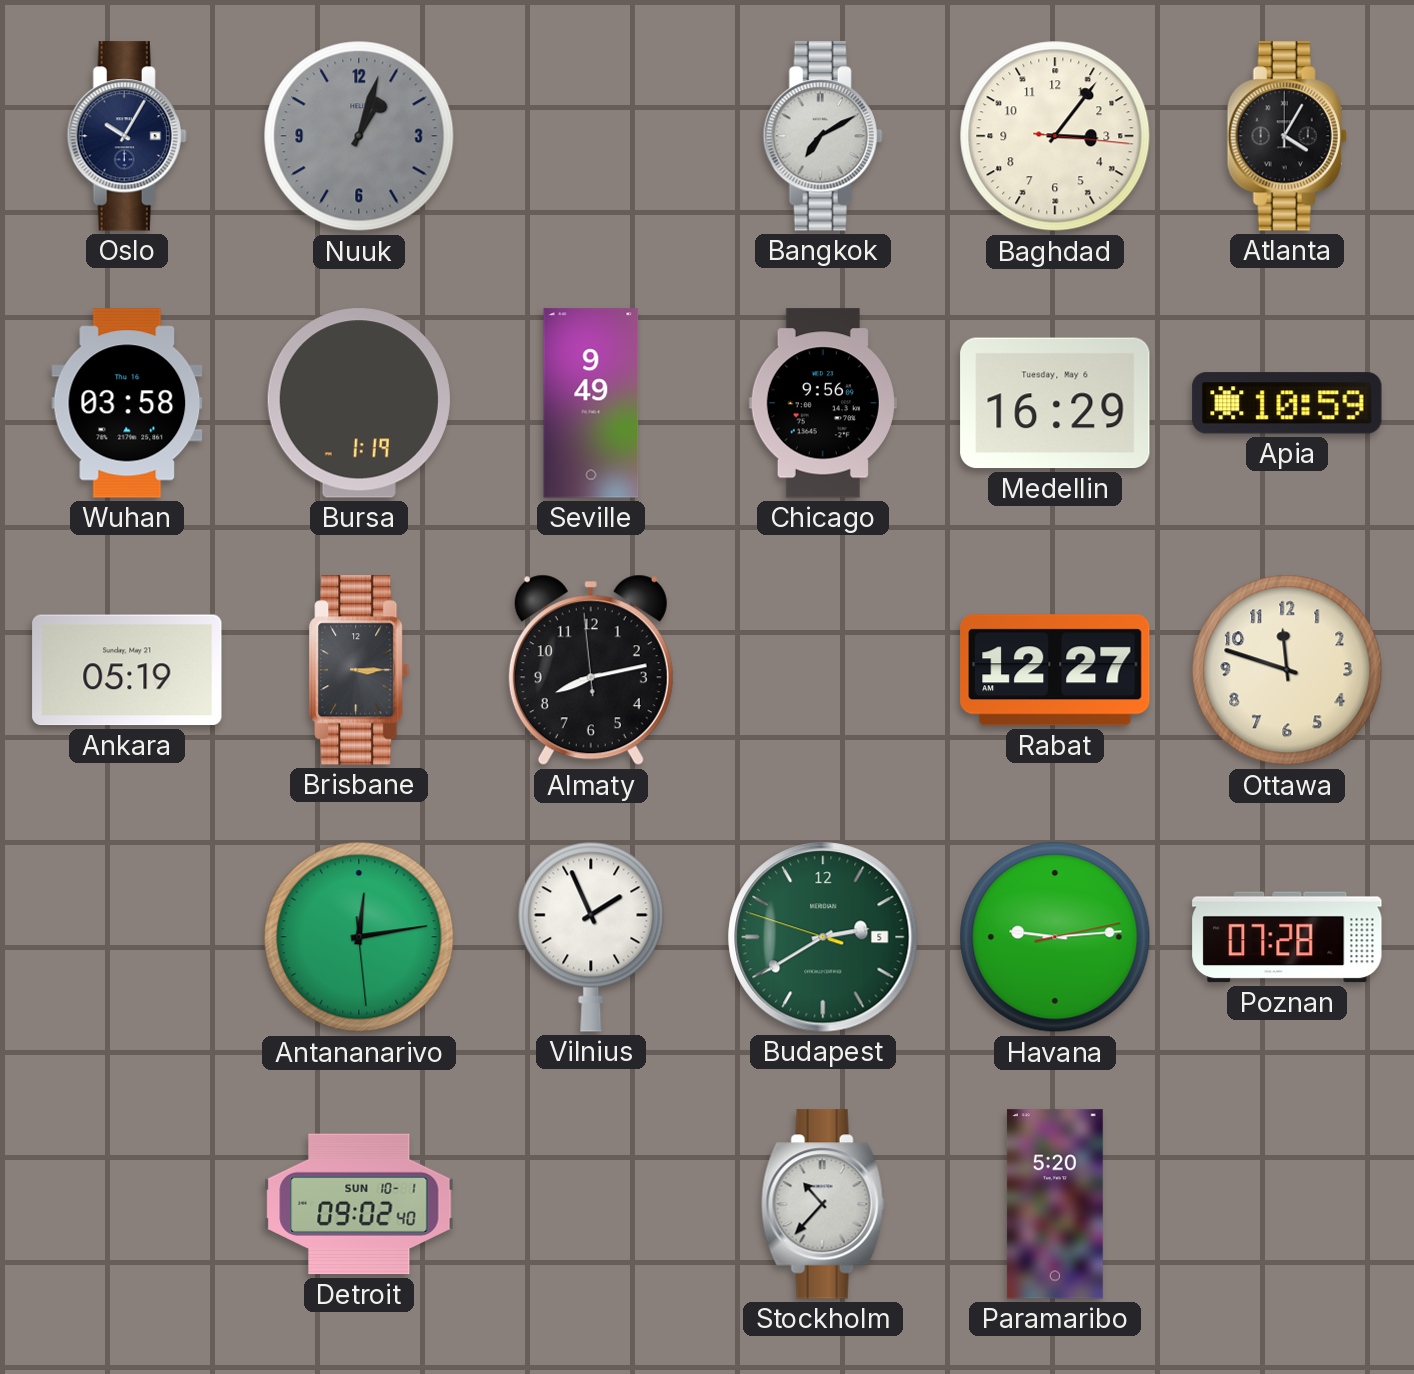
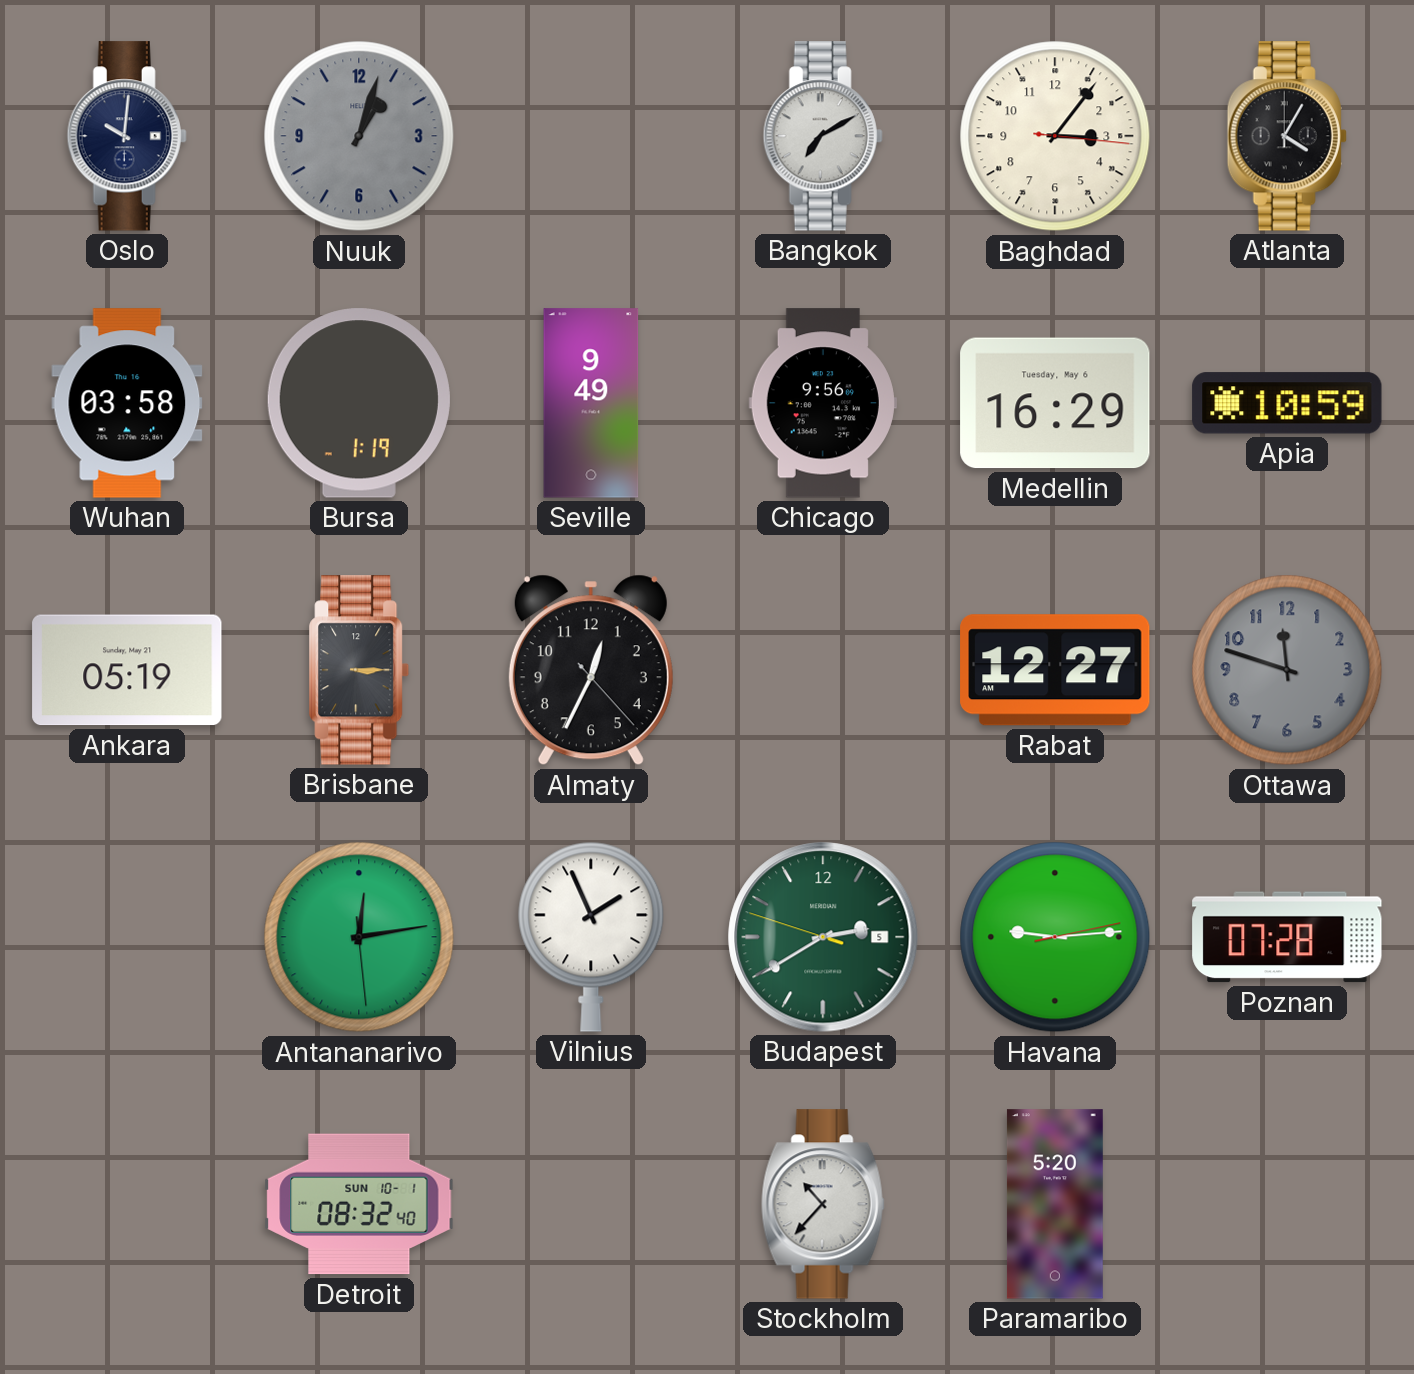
Oslo: 10:05 -> 10:01 (127, 136)
Almaty: 8:12 -> 12:34 (591, 670)
Ottawa dial: cream -> grey (1287, 670)
Detroit: 09:02 -> 08:32 (359, 1204)
